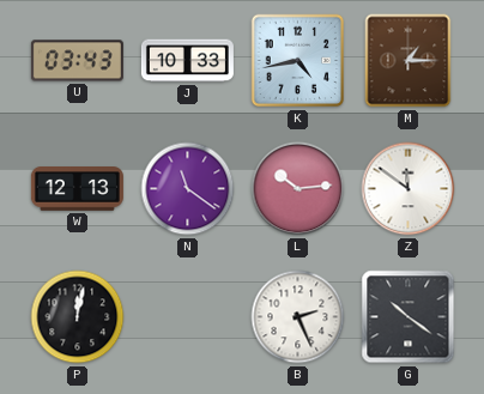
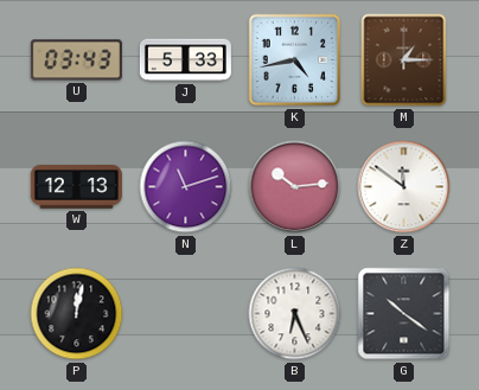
J: 10:33 -> 5:33 (185, 60)
N: 11:21 -> 11:12 (186, 187)
B: 2:26 -> 6:26 (295, 314)
